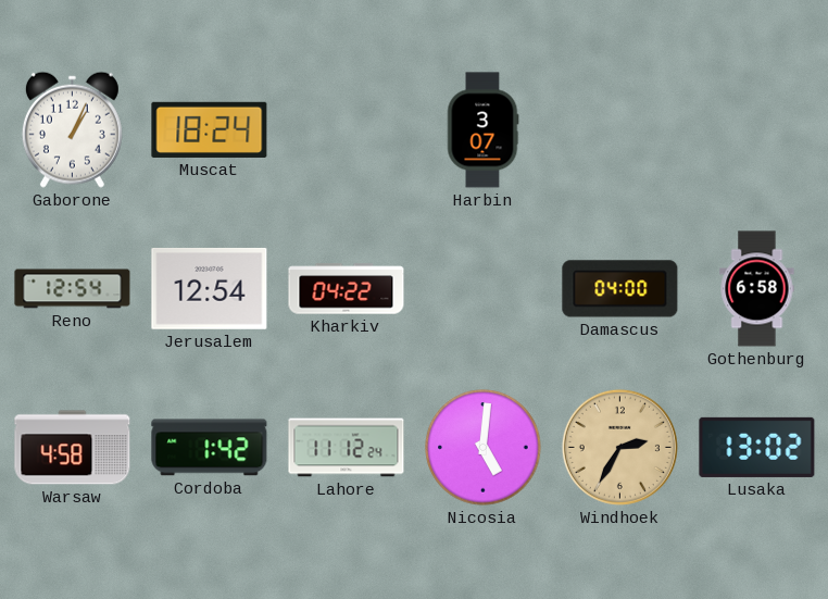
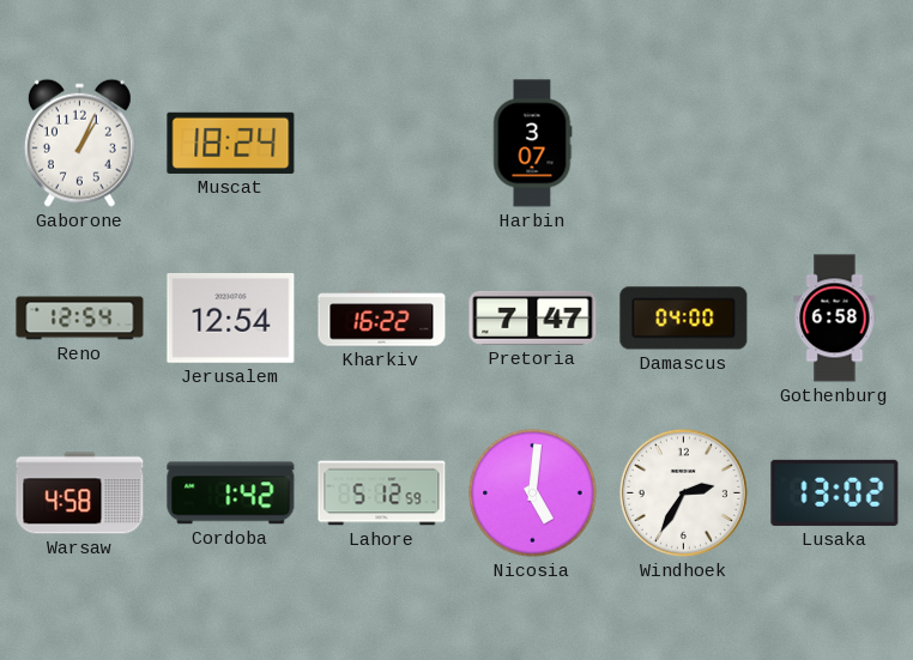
Kharkiv: 04:22 -> 16:22 (382, 319)
Pretoria: none -> 7:47 (533, 317)
Lahore: 11:12 -> 5:12 (382, 494)
Windhoek dial: champagne -> white (683, 492)
